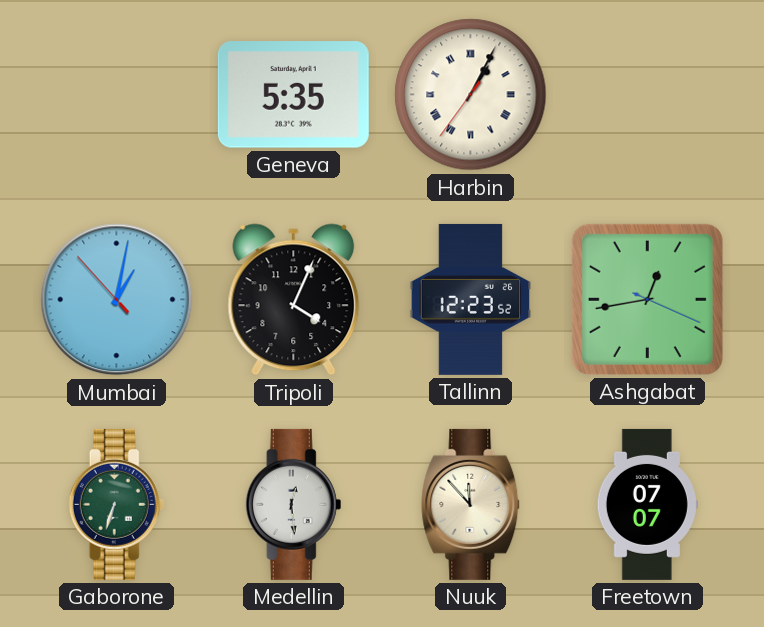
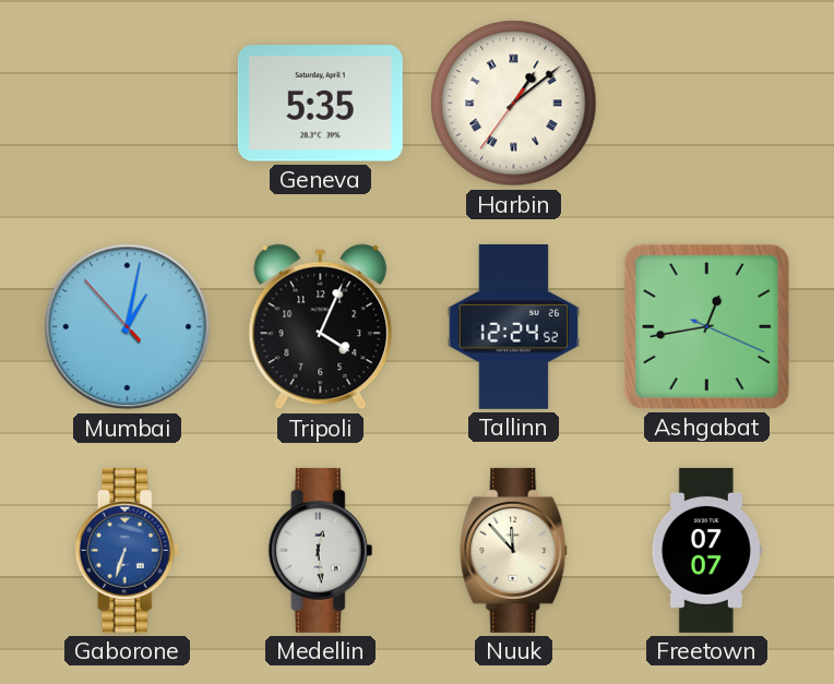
Harbin: 1:04 -> 1:08 (514, 104)
Tallinn: 12:23 -> 12:24 (514, 326)
Gaborone dial: green -> blue (128, 550)
